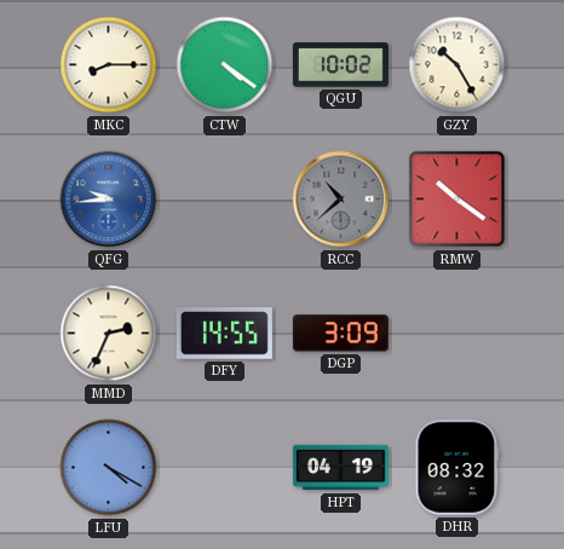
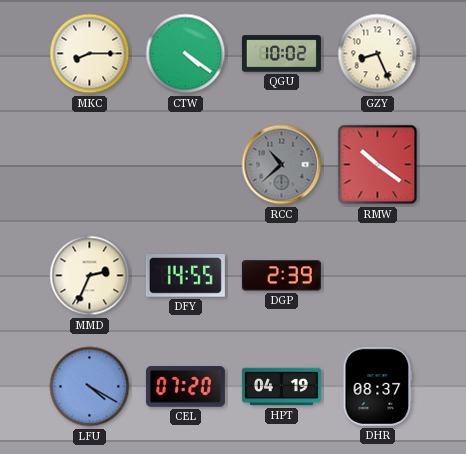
GZY: 10:25 -> 8:26 (378, 54)
QFG: 9:44 -> none (109, 200)
DGP: 3:09 -> 2:39 (281, 276)
CEL: none -> 07:20 (185, 387)
DHR: 08:32 -> 08:37 (378, 386)
